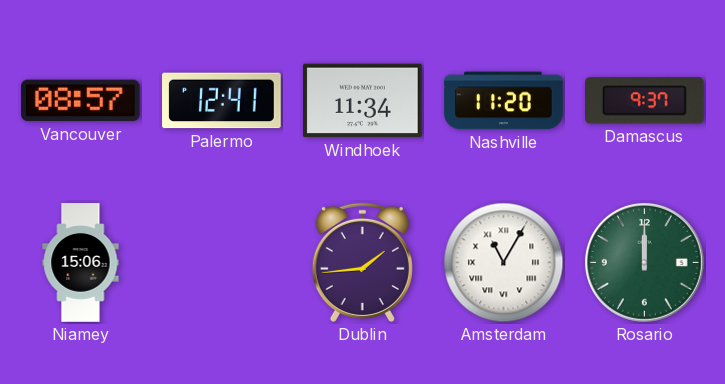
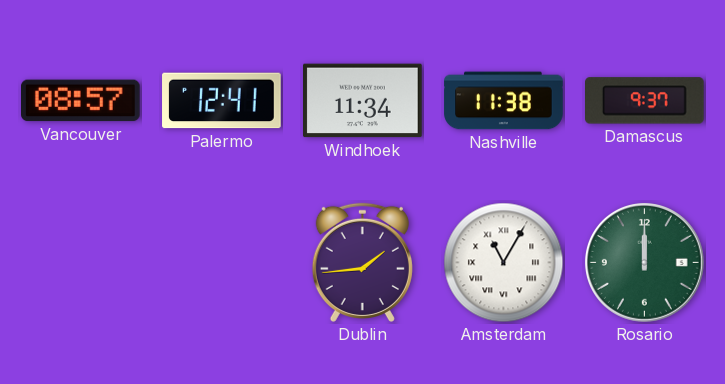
Nashville: 11:20 -> 11:38 (504, 101)
Niamey: 15:06 -> none (81, 263)
